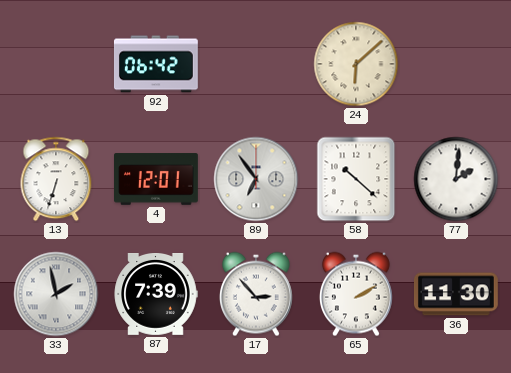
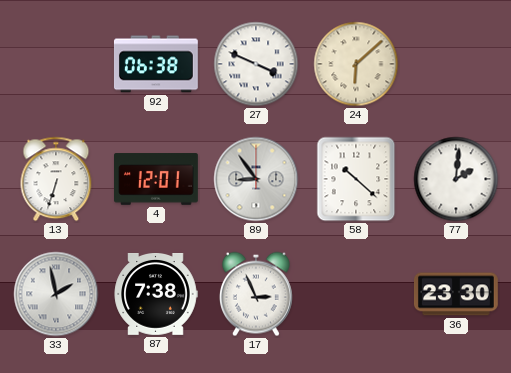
92: 06:42 -> 06:38 (156, 64)
27: none -> 3:49 (256, 64)
89: 6:54 -> 8:54 (256, 179)
87: 7:39 -> 7:38 (156, 295)
17: 2:53 -> 2:56 (256, 294)
65: 2:10 -> none (356, 294)
36: 11:30 -> 23:30 (456, 294)
